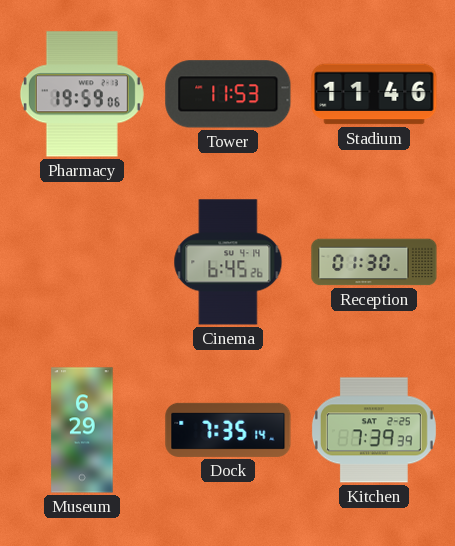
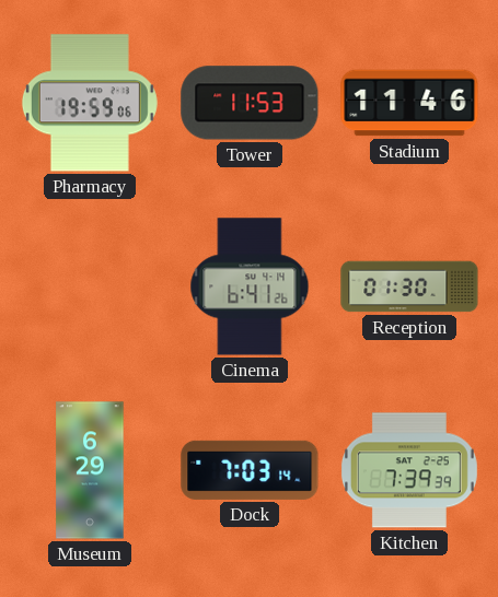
Cinema: 6:45 -> 6:41 (250, 286)
Dock: 7:35 -> 7:03 (250, 470)
